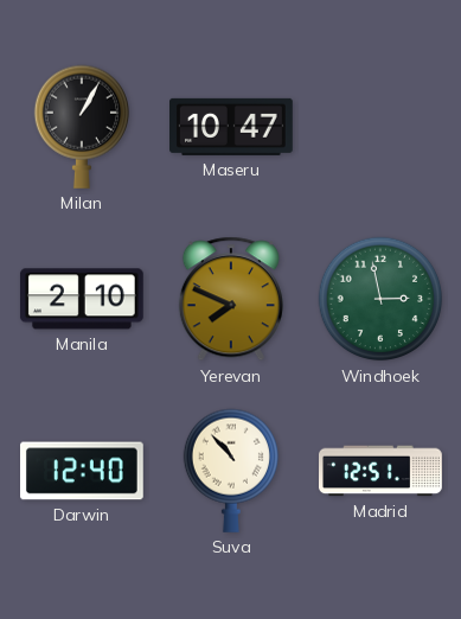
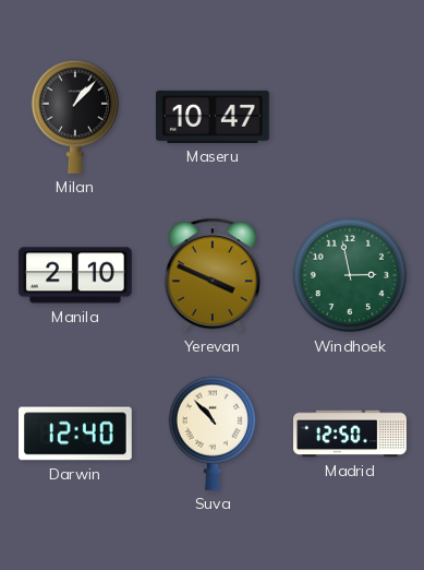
Milan: 1:05 -> 1:07 (74, 117)
Yerevan: 7:49 -> 3:49 (213, 275)
Madrid: 12:51 -> 12:50 (351, 434)
